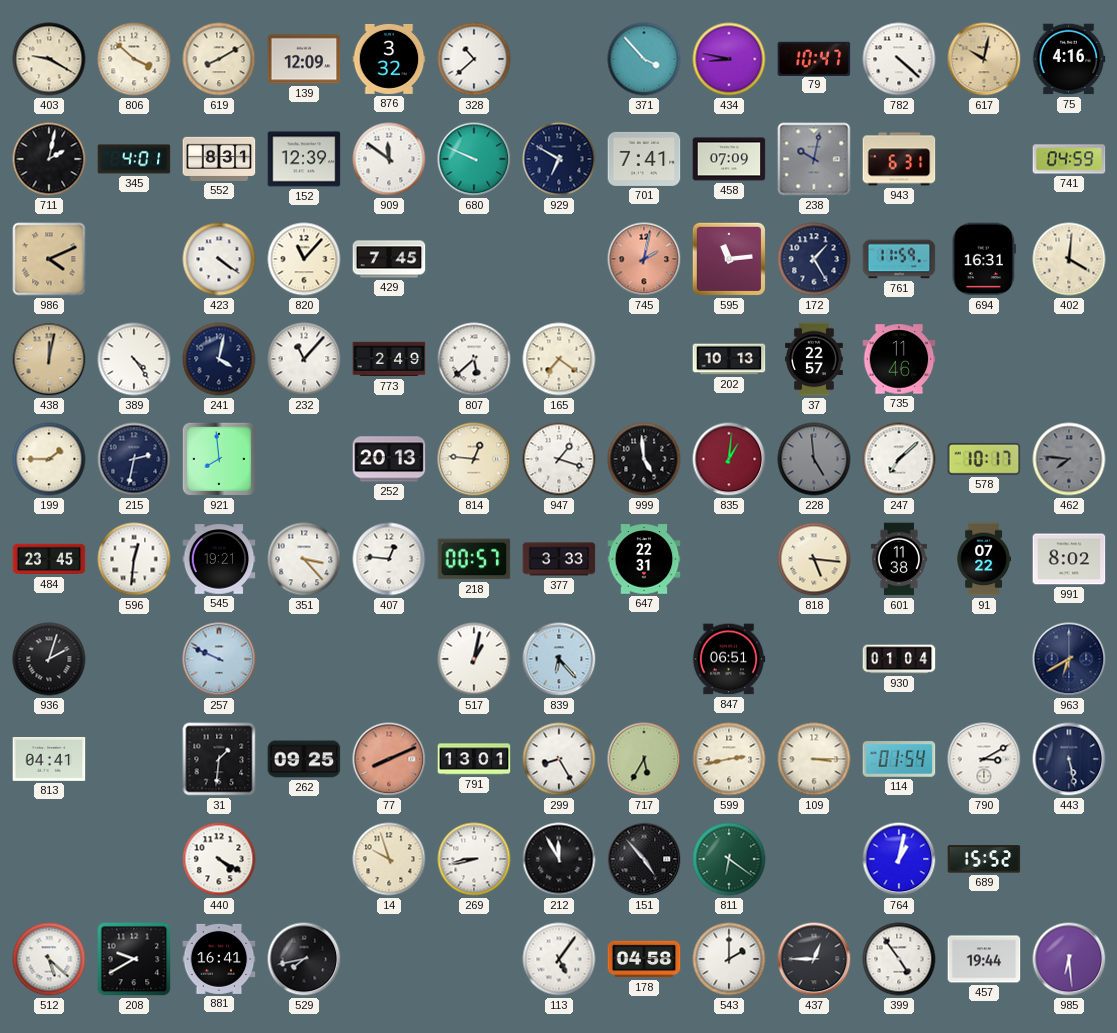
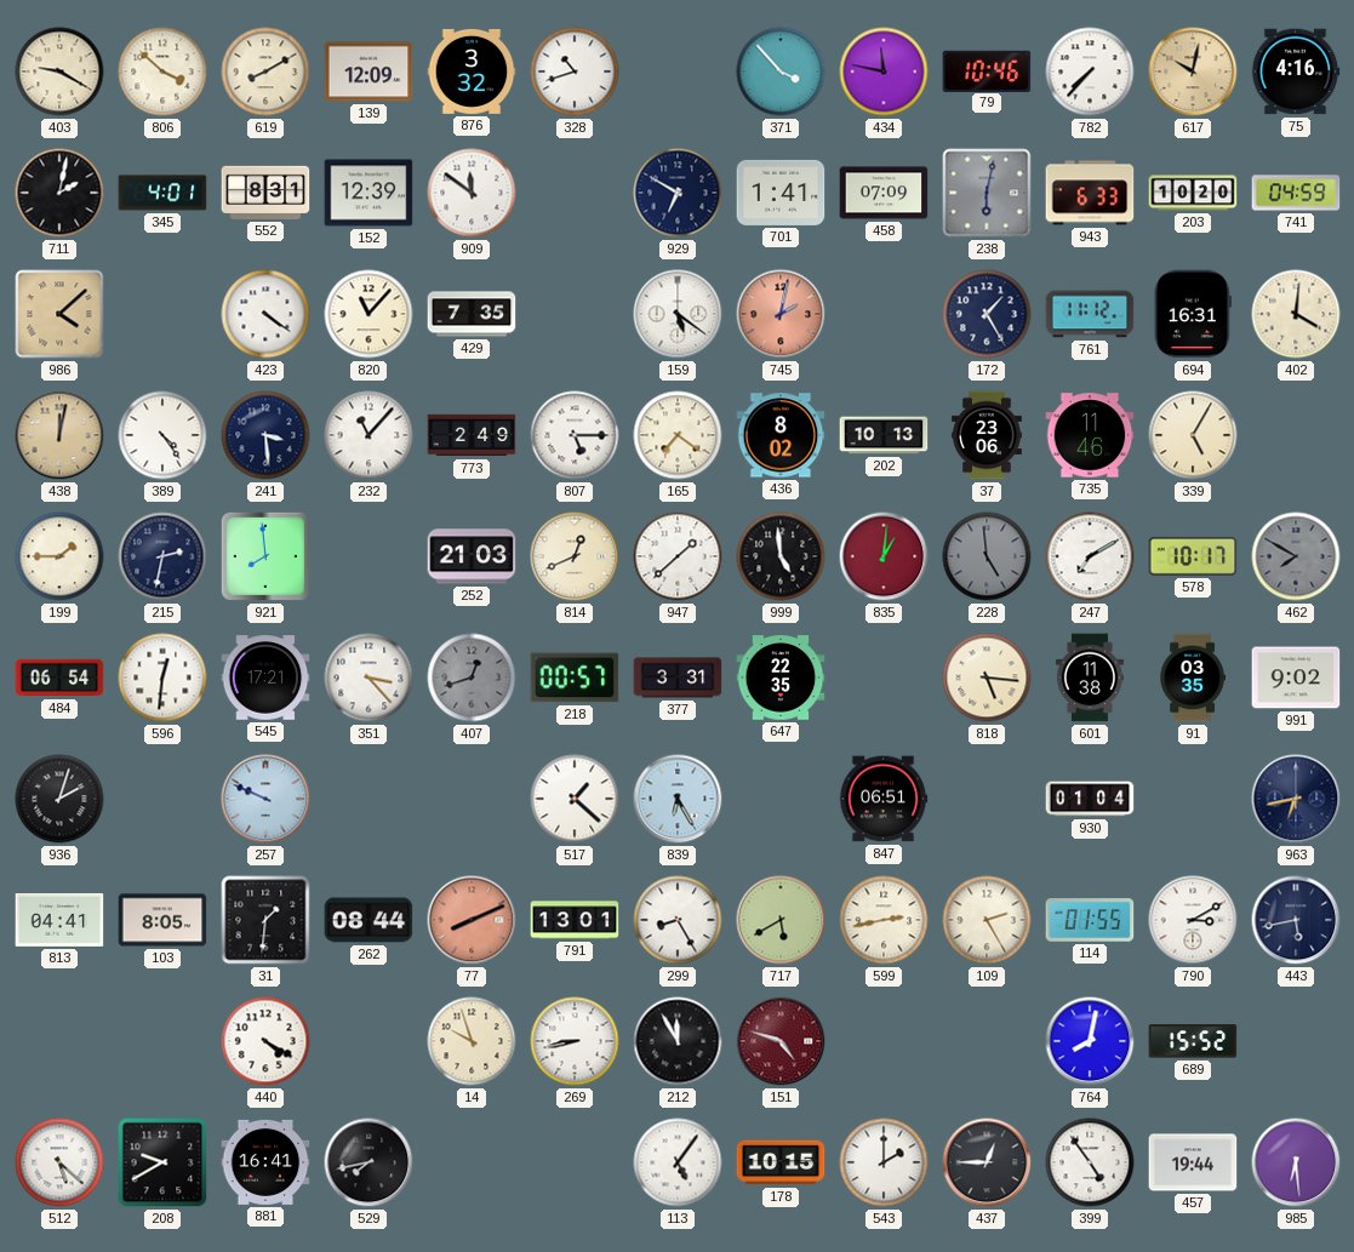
328: 10:38 -> 10:42 (575, 72)
434: 8:47 -> 11:47 (884, 72)
79: 10:47 -> 10:46 (987, 70)
782: 4:22 -> 7:37 (1090, 72)
680: 9:49 -> none (474, 159)
701: 7:41 -> 1:41 (781, 193)
238: 10:02 -> 6:02 (987, 193)
943: 6:31 -> 6:33 (1090, 193)
203: none -> 10:20 (1193, 193)
986: 4:11 -> 4:08 (59, 314)
429: 7:45 -> 7:35 (472, 314)
159: none -> 5:21 (678, 314)
595: 11:14 -> none (729, 259)
761: 11:59 -> 11:12 (1090, 314)
241: 4:02 -> 3:29 (265, 435)
807: 5:38 -> 5:15 (575, 435)
436: none -> 8:02 (781, 435)
37: 22:57 -> 23:06 (987, 435)
339: none -> 5:05 (1193, 435)
252: 20:13 -> 21:03 (472, 556)
814: 12:46 -> 12:41 (575, 556)
947: 1:18 -> 1:38 (678, 556)
247: 7:08 -> 7:10 (1090, 556)
462: 7:46 -> 7:50 (1296, 556)
484: 23:45 -> 06:54 (59, 678)
545: 19:21 -> 17:21 (265, 678)
407: 12:46 -> 12:42 (472, 678)
407 dial: white -> grey (472, 678)
377: 3:33 -> 3:31 (678, 678)
647: 22:31 -> 22:35 (781, 678)
91: 07:22 -> 03:35 (1192, 678)
991: 8:02 -> 9:02 (1296, 678)
517: 1:02 -> 1:22 (575, 799)
839: 6:23 -> 6:25 (678, 799)
963: 6:40 -> 6:43 (1296, 799)
103: none -> 8:05 (162, 920)
262: 09:25 -> 08:44 (369, 920)
717: 5:35 -> 5:40 (781, 920)
109: 3:15 -> 2:25 (987, 920)
114: 01:54 -> 01:55 (1090, 920)
443: 5:28 -> 5:43 (1296, 920)
151: 4:53 -> 4:48 (781, 1041)
151 dial: black -> burgundy (781, 1041)
811: 6:21 -> none (729, 859)
764: 1:02 -> 8:02 (1090, 1041)
178: 04:58 -> 10:15 (781, 1162)
